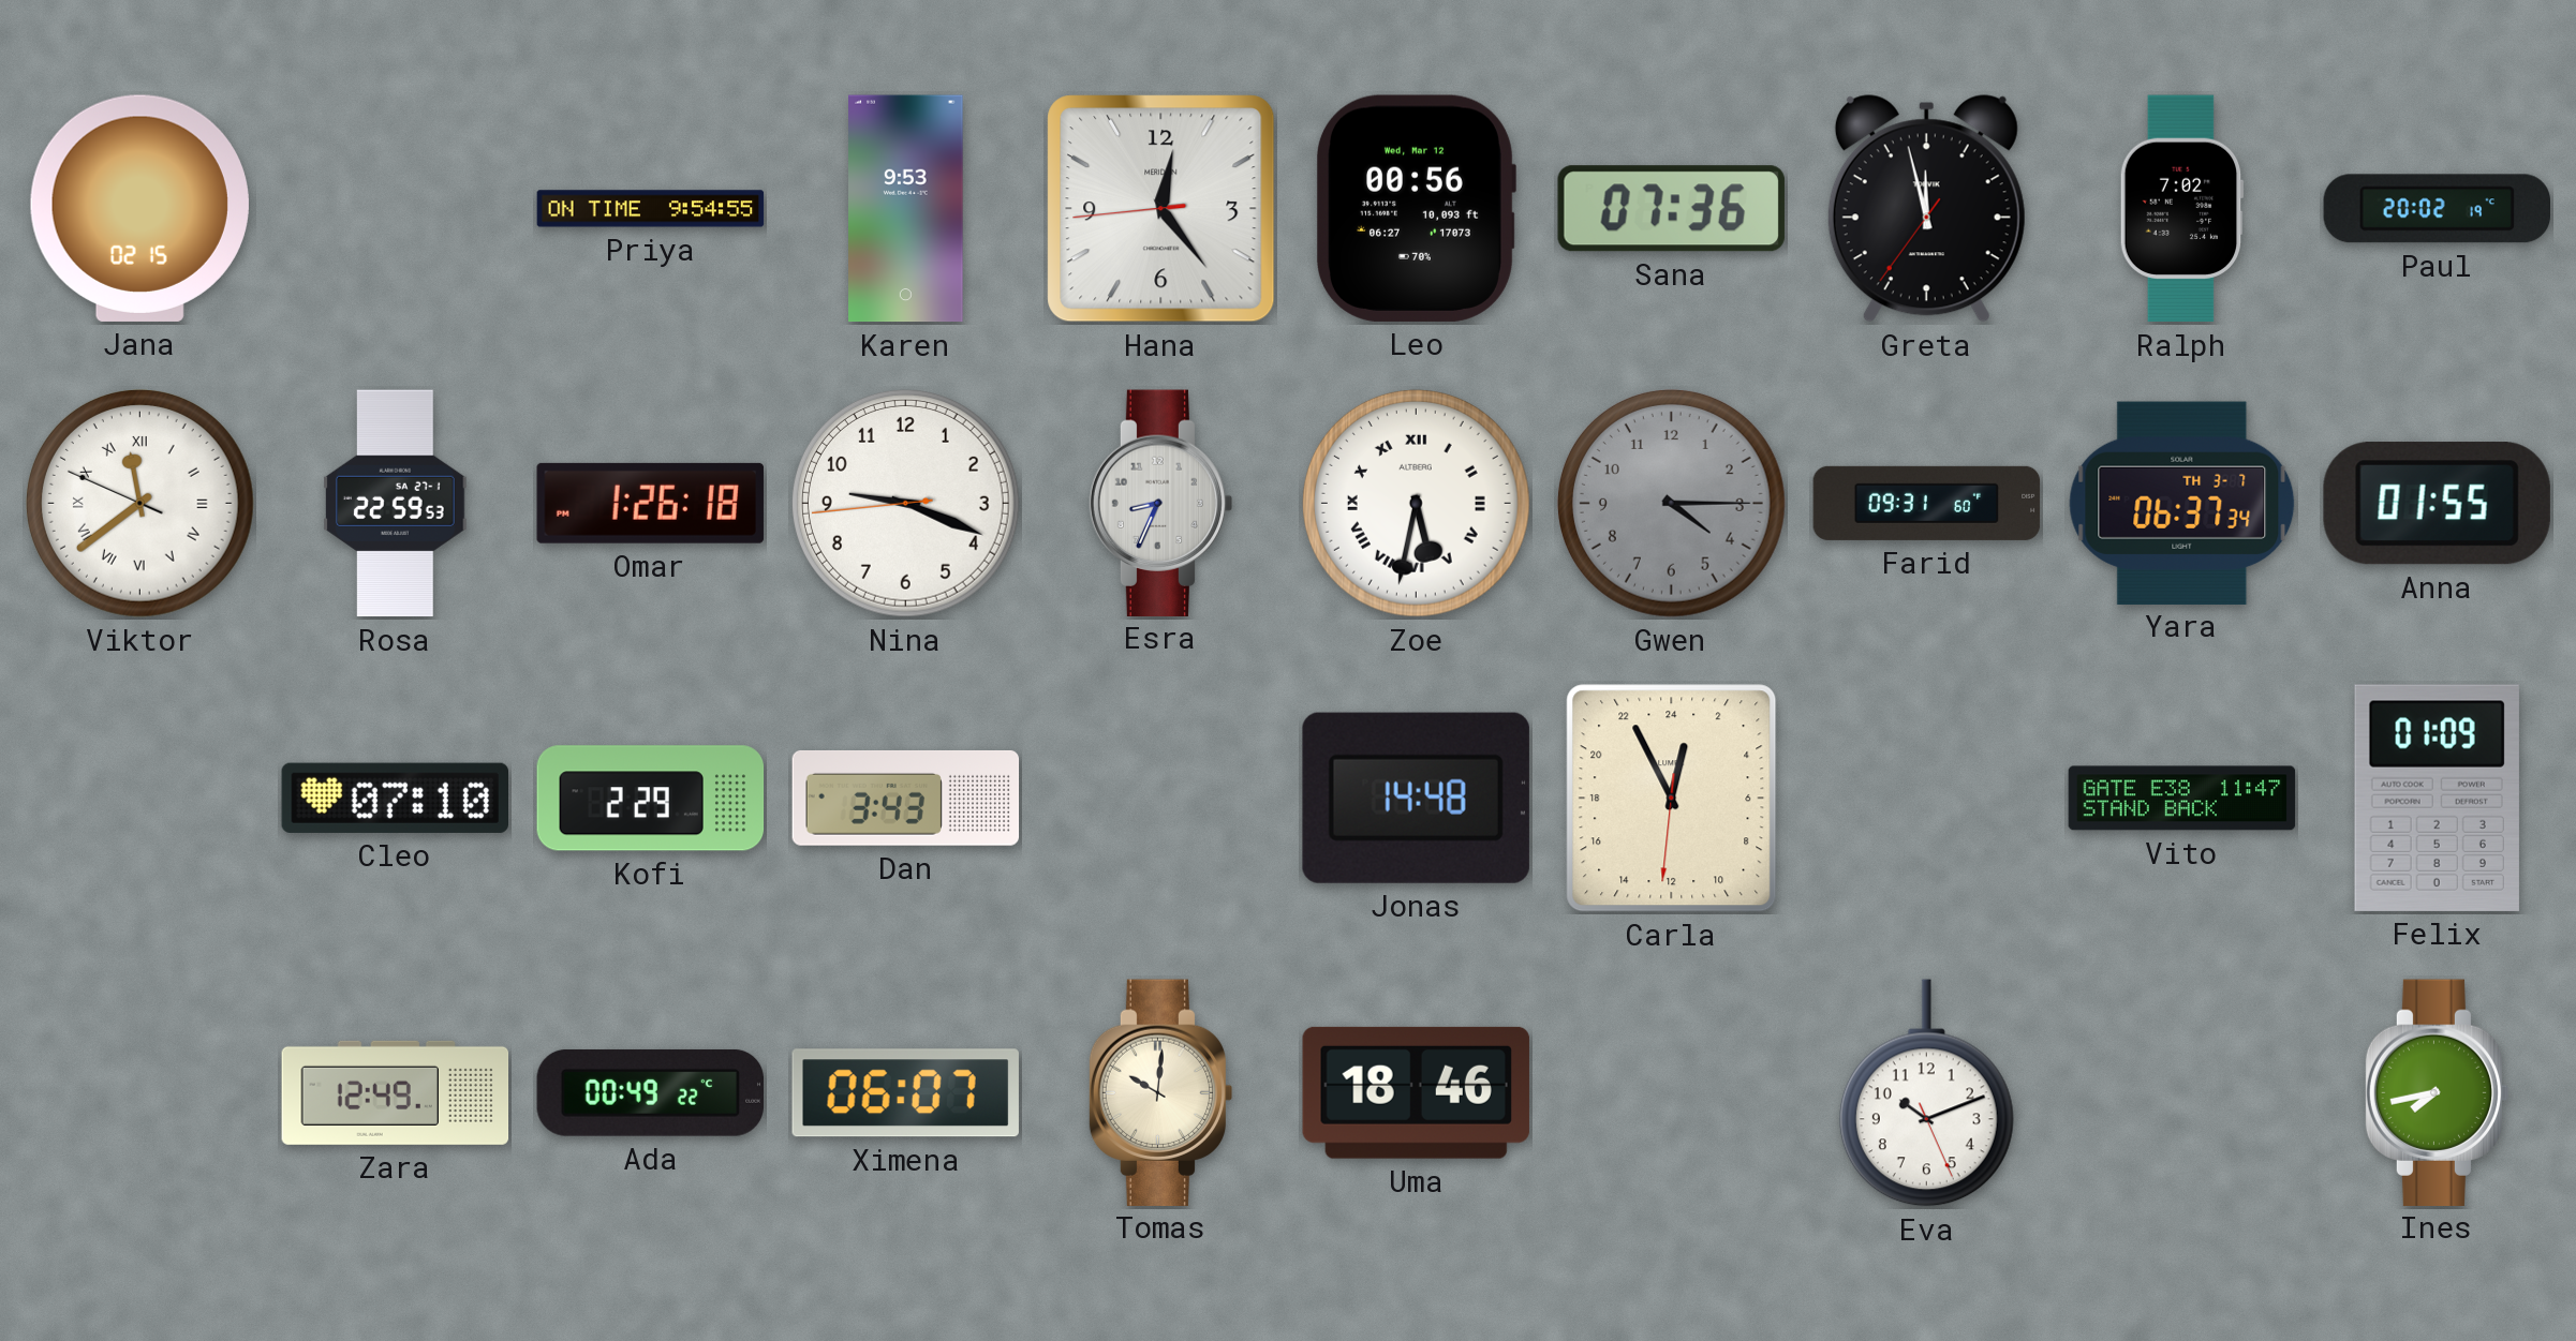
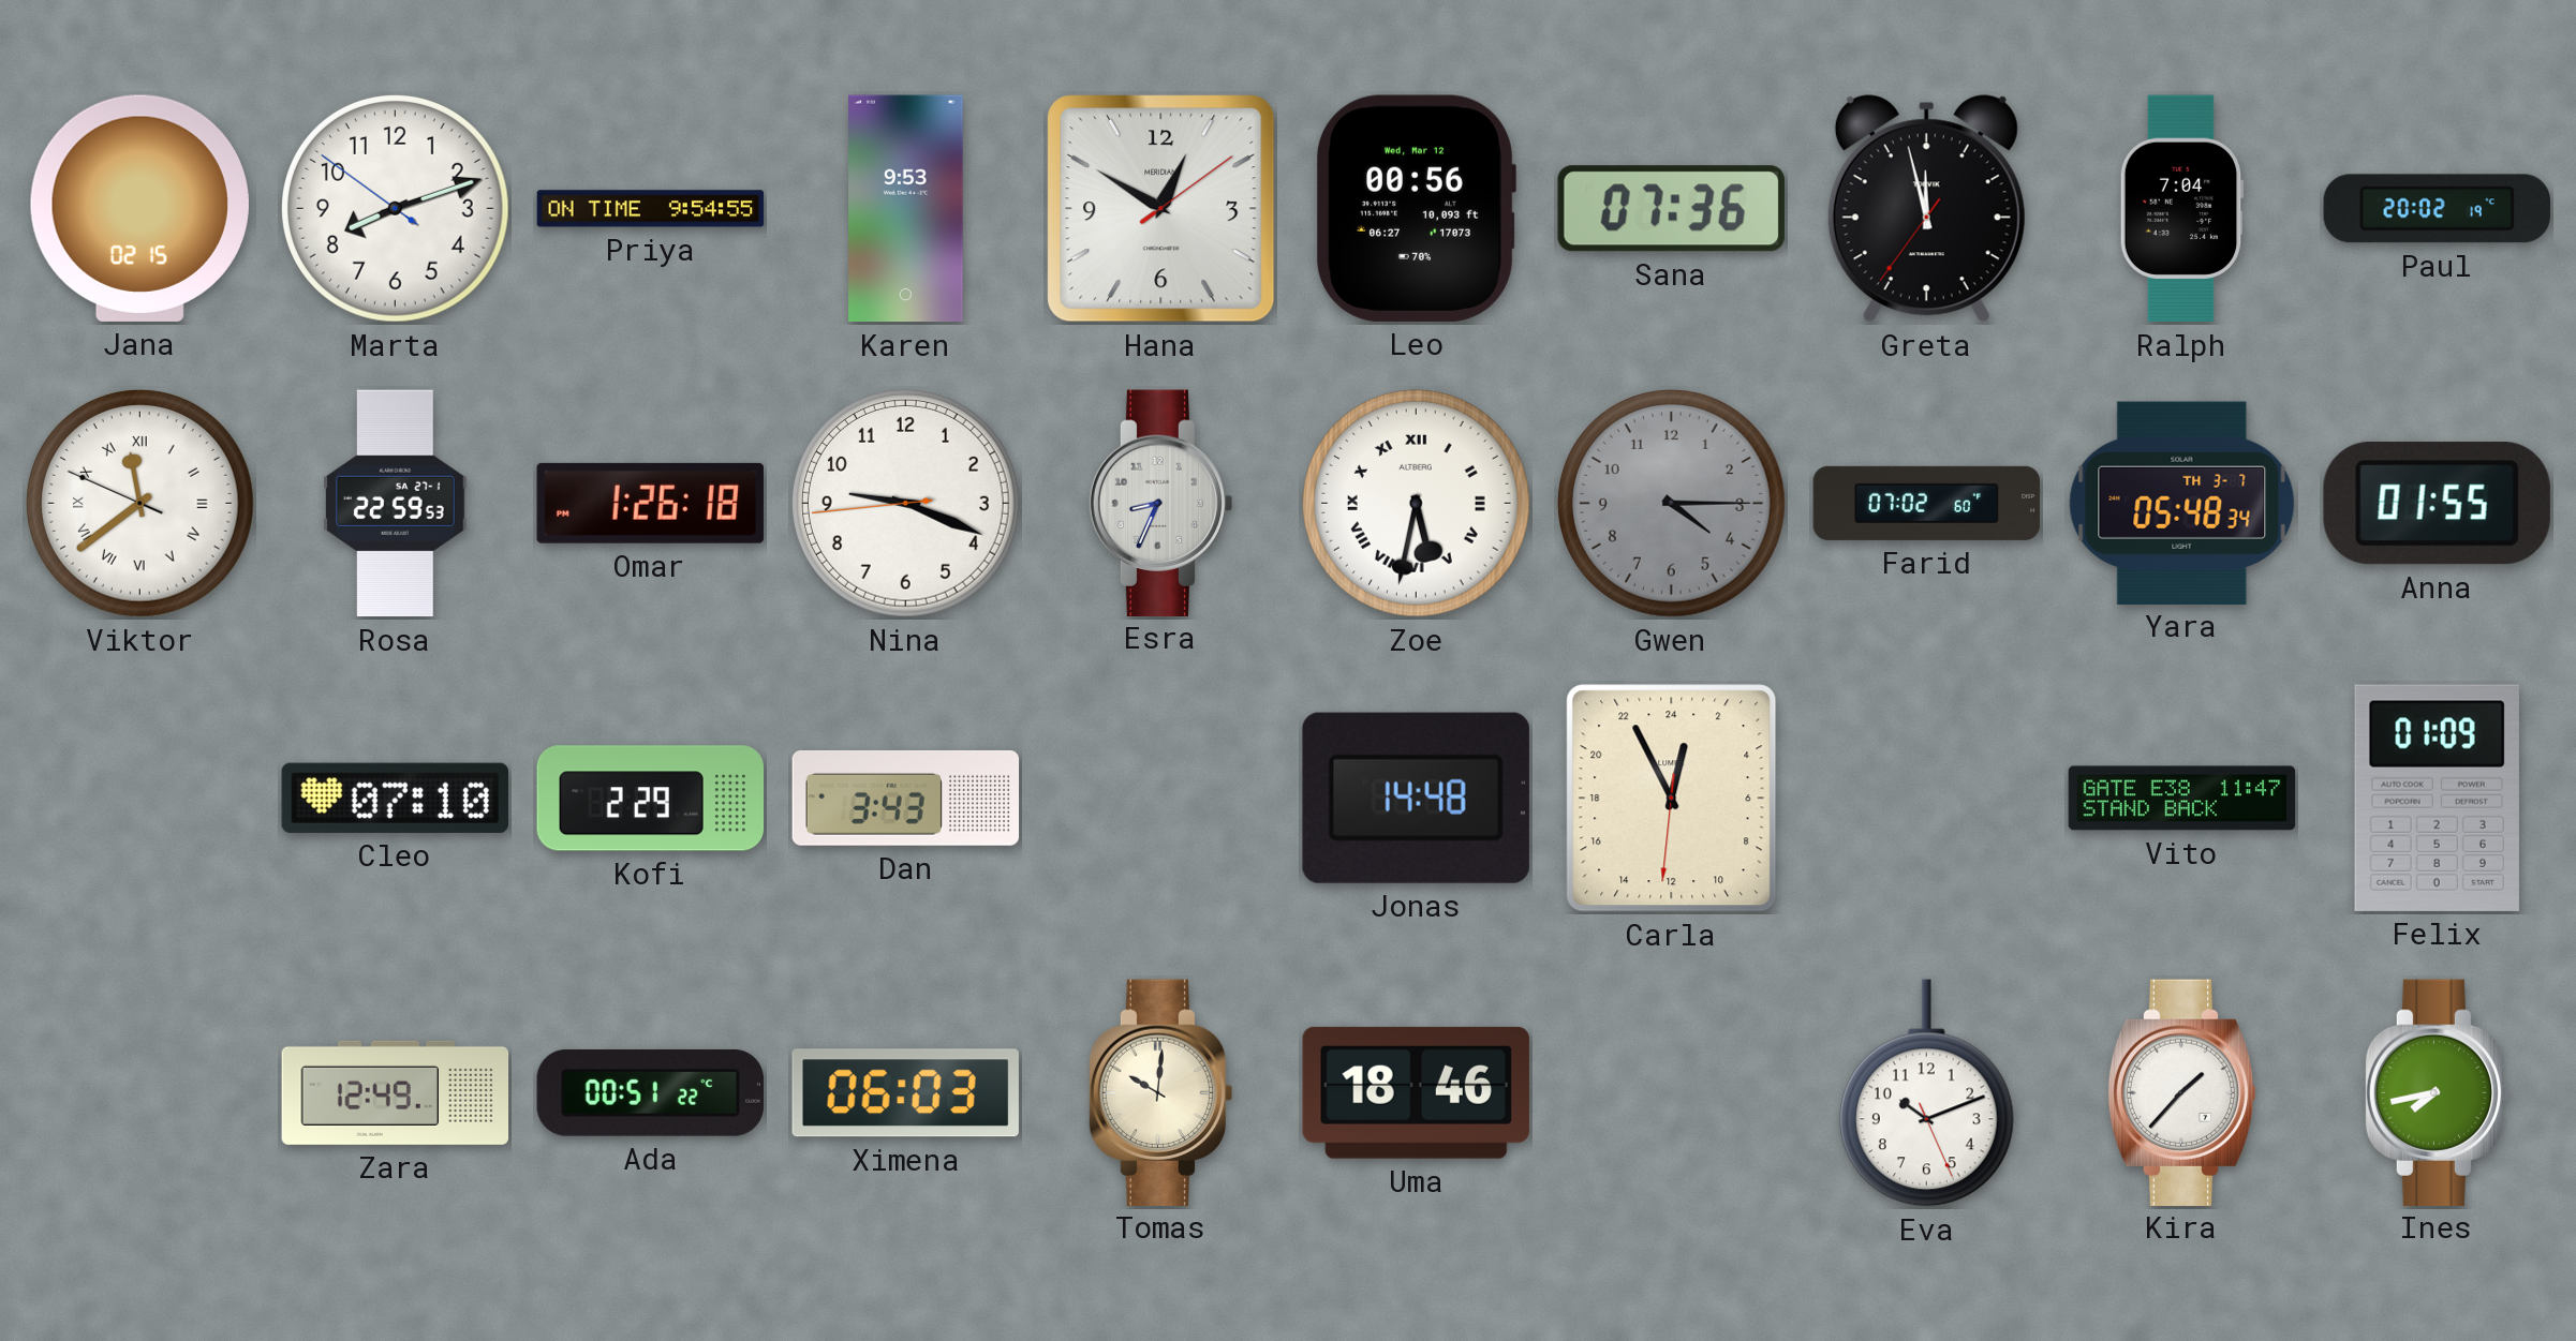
Marta: none -> 8:11 (395, 208)
Hana: 12:23 -> 12:50 (1161, 209)
Ralph: 7:02 -> 7:04 (2181, 209)
Farid: 09:31 -> 07:02 (1927, 503)
Yara: 06:37 -> 05:48 (2182, 503)
Ada: 00:49 -> 00:51 (650, 1092)
Ximena: 06:07 -> 06:03 (905, 1093)
Kira: none -> 1:37 (2181, 1092)
